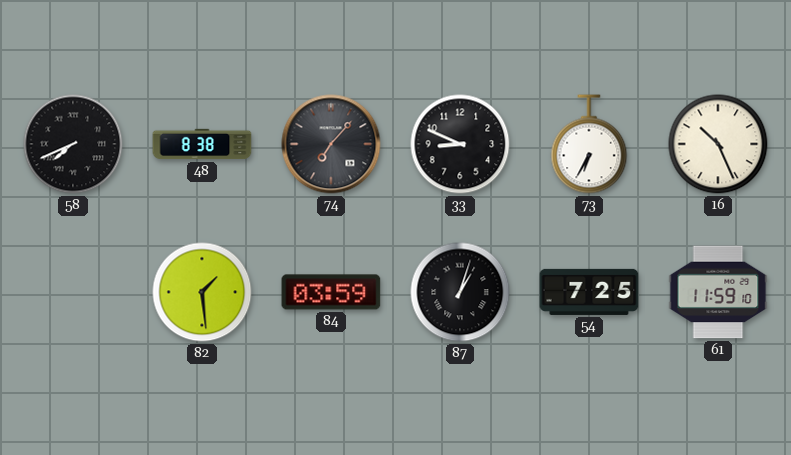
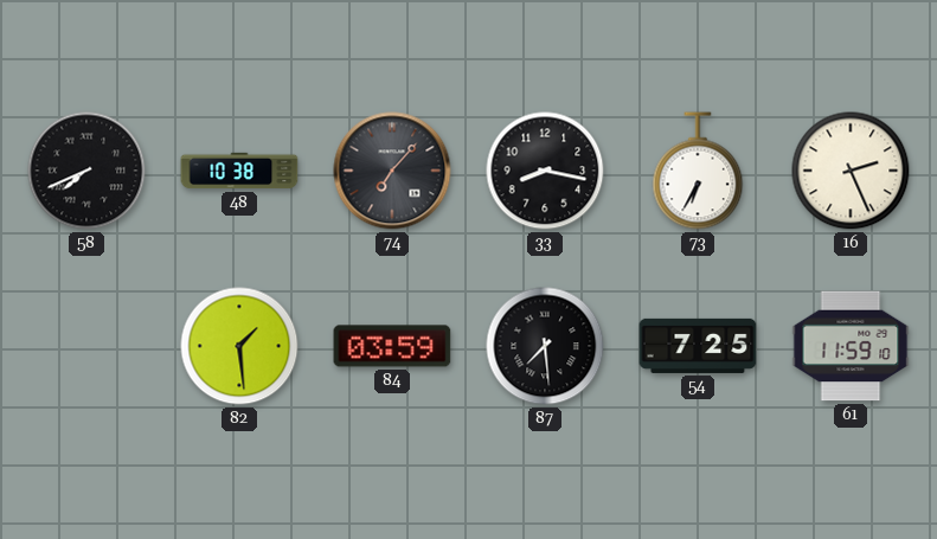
48: 8:38 -> 10:38 (239, 171)
33: 8:49 -> 8:17 (545, 171)
16: 10:26 -> 2:26 (851, 171)
87: 1:03 -> 7:29 (545, 346)
